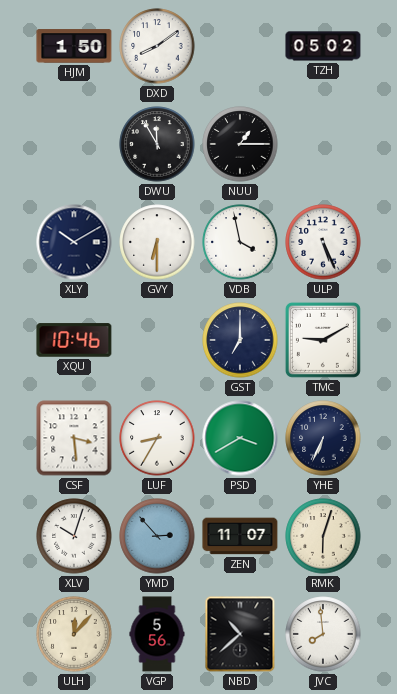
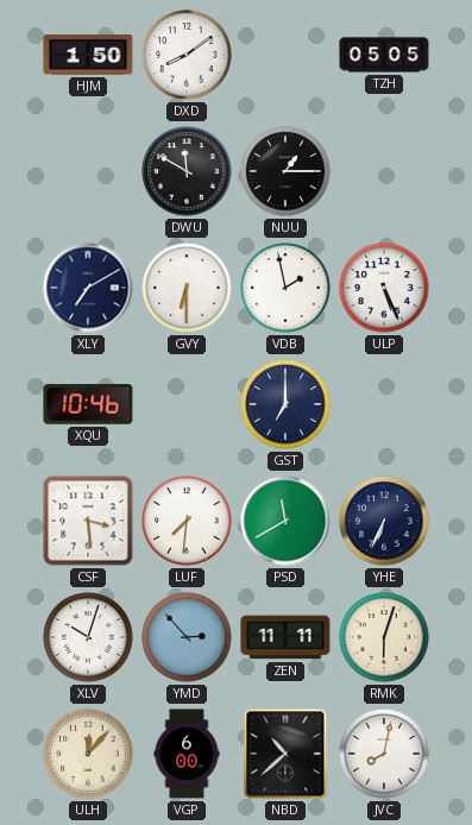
TZH: 05:02 -> 05:05 (384, 55)
DWU: 11:55 -> 11:50 (187, 171)
XLY: 10:10 -> 7:10 (88, 288)
VDB: 3:58 -> 1:58 (285, 288)
TMC: 9:10 -> none (323, 340)
LUF: 8:35 -> 7:31 (187, 521)
PSD: 3:40 -> 11:40 (285, 521)
ZEN: 11:07 -> 11:11 (285, 637)
VGP: 5:56 -> 6:00 (187, 754)
JVC: 7:59 -> 8:02 (384, 754)
